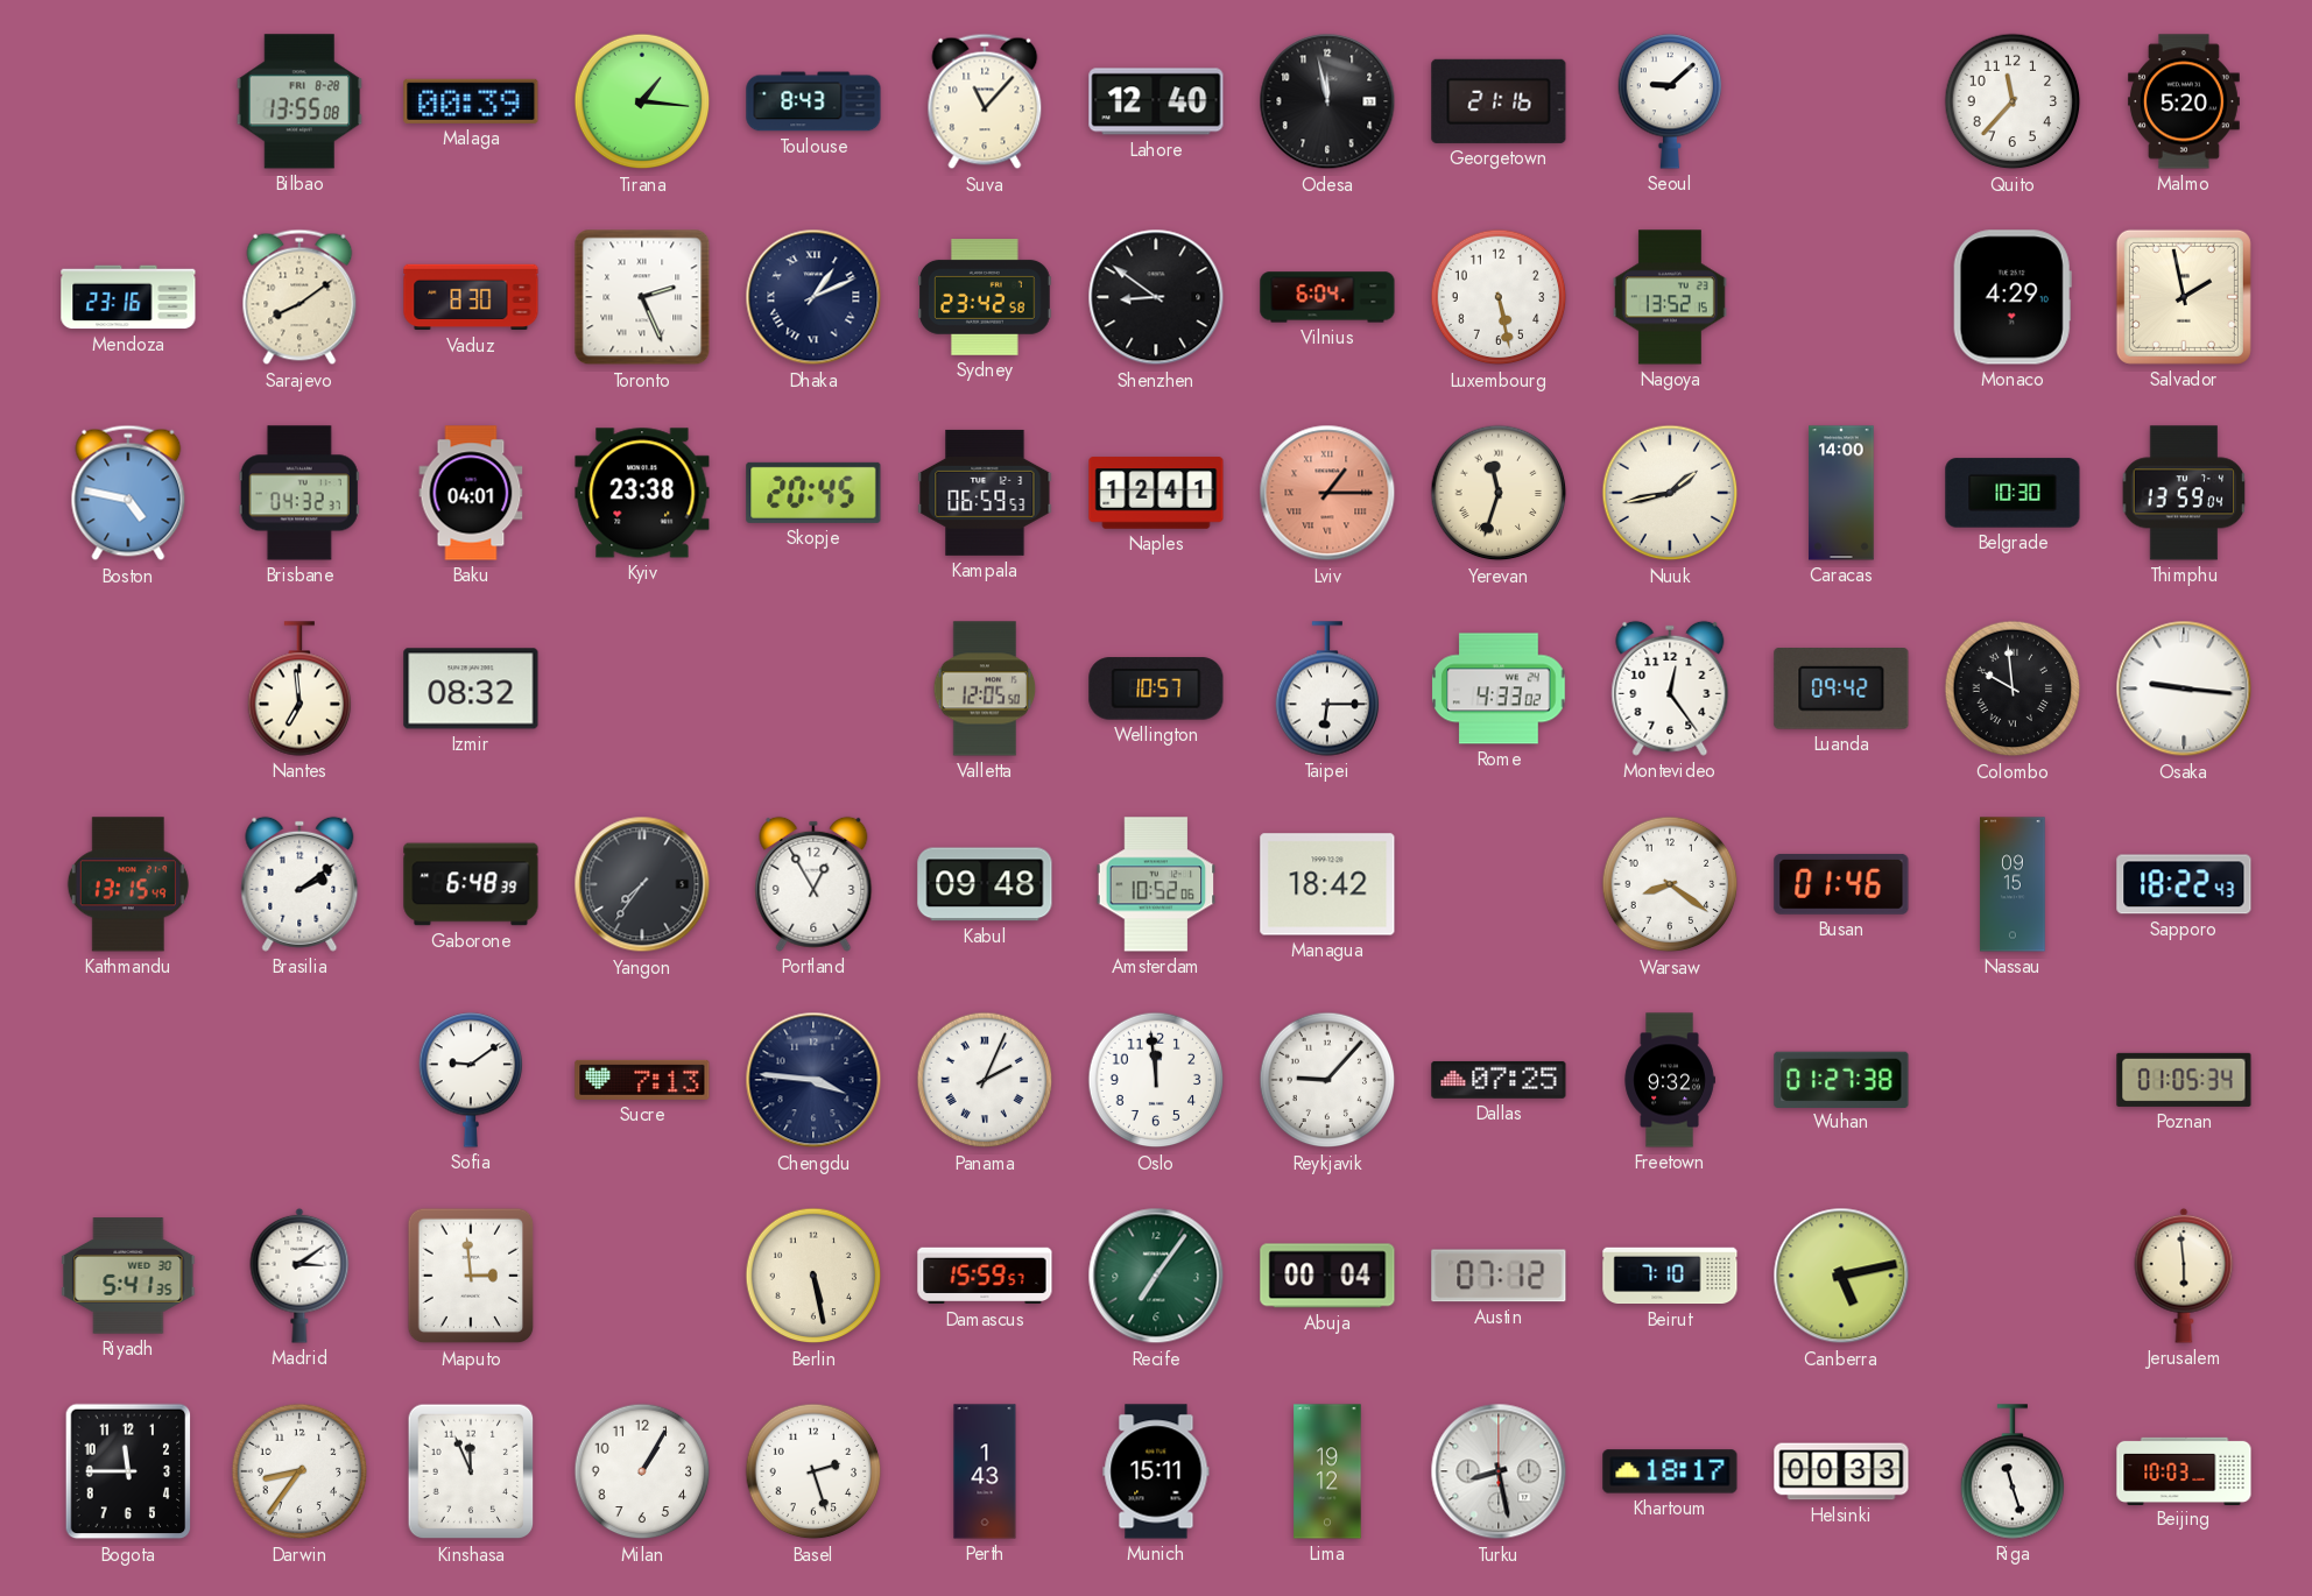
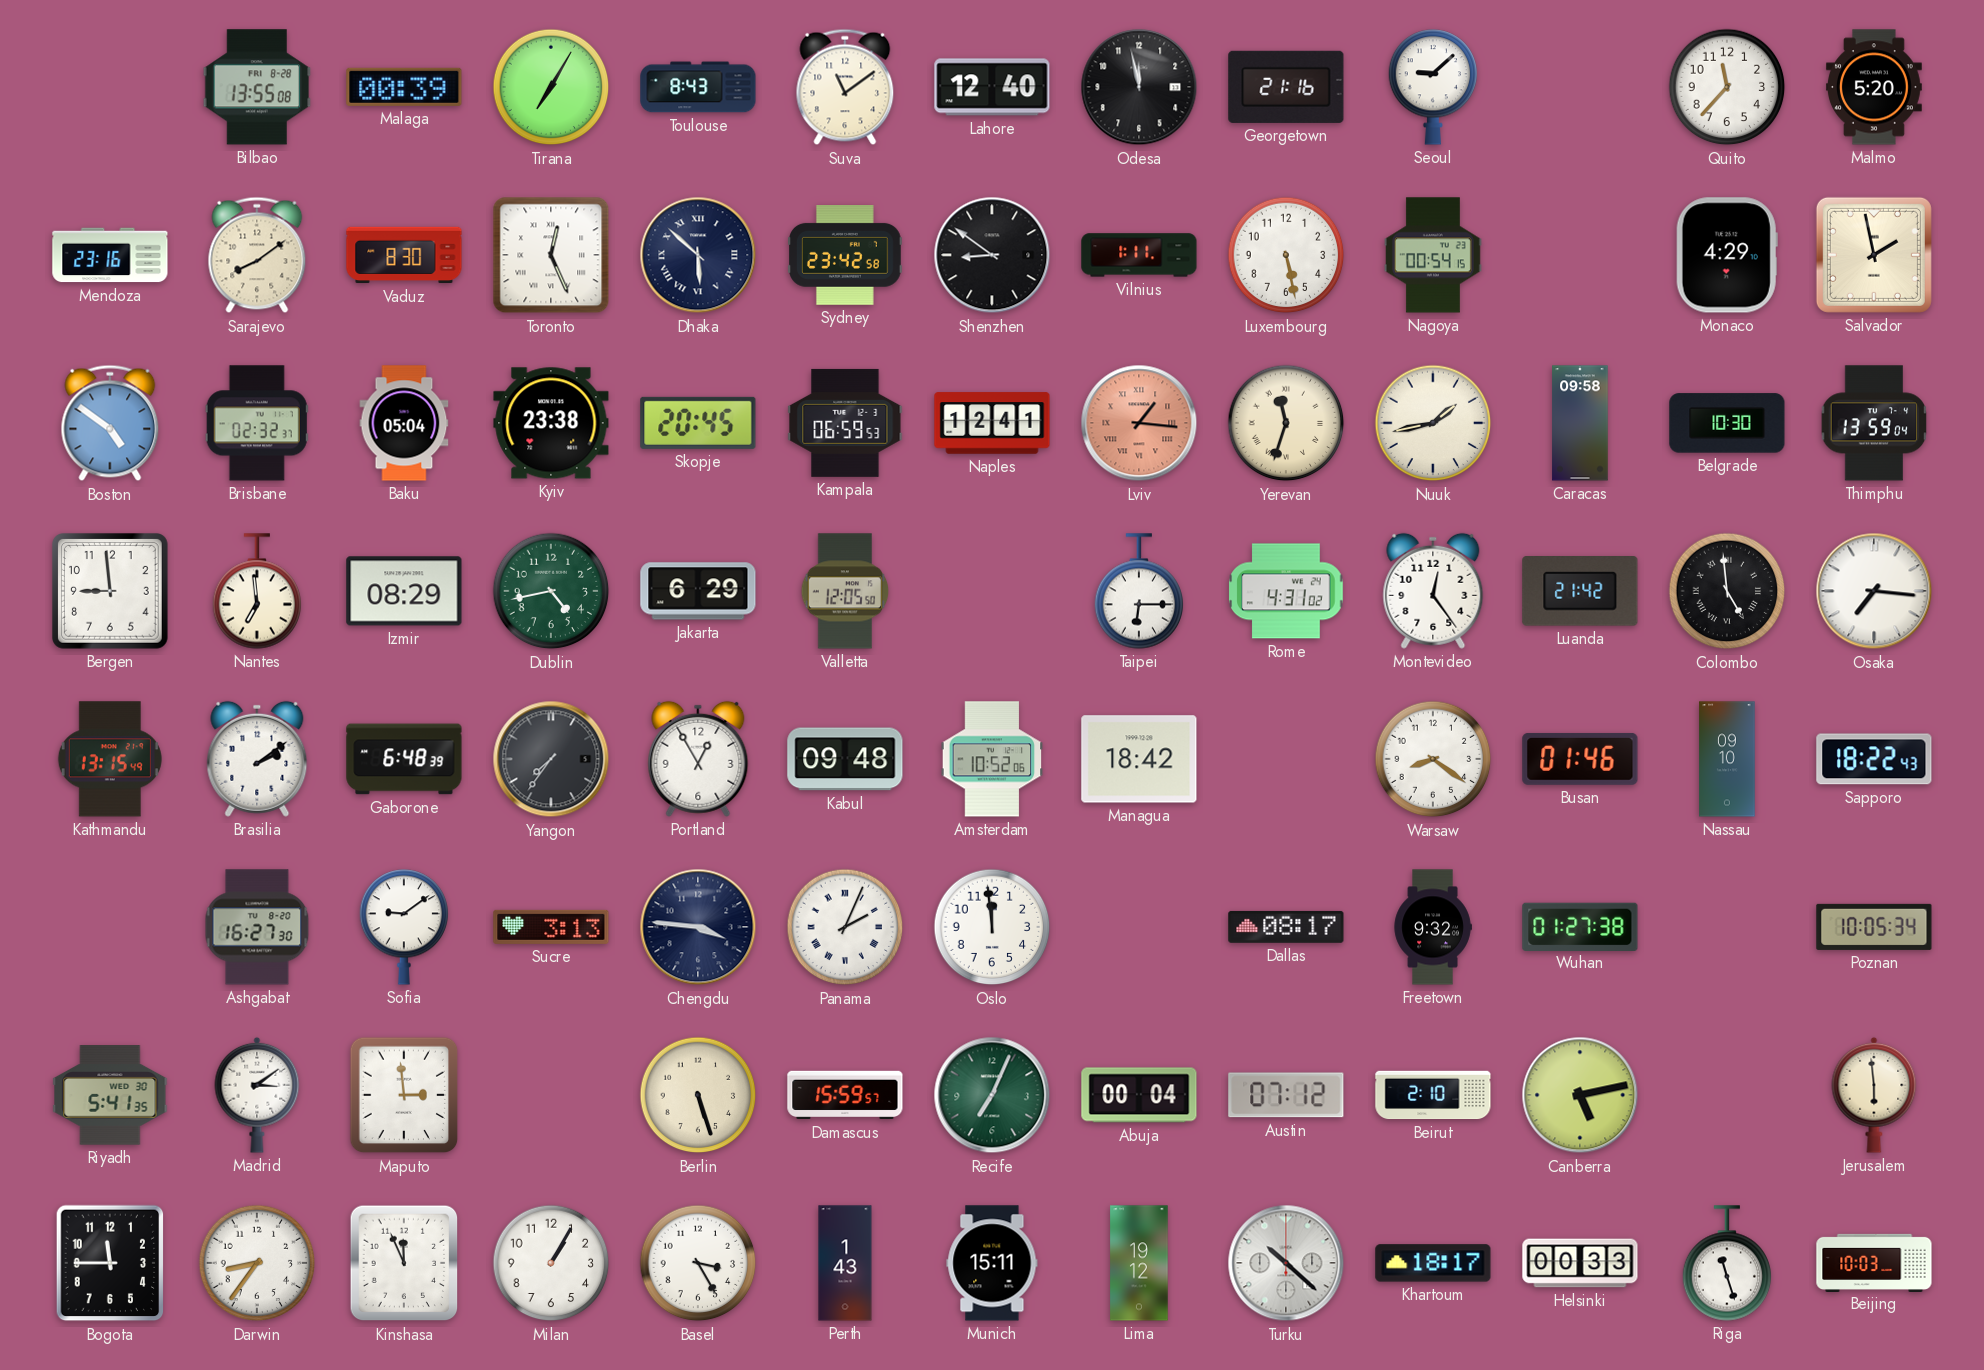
Tirana: 1:16 -> 7:05 (551, 87)
Suva: 11:07 -> 11:09 (845, 87)
Toronto: 2:26 -> 12:26 (551, 255)
Dhaka: 1:11 -> 5:52 (698, 255)
Vilnius: 6:04 -> 1:11 (1139, 255)
Nagoya: 13:52 -> 00:54 (1433, 255)
Boston: 4:47 -> 4:51 (110, 423)
Brisbane: 04:32 -> 02:32 (257, 423)
Baku: 04:01 -> 05:04 (404, 423)
Lviv: 1:15 -> 1:16 (1139, 423)
Caracas: 14:00 -> 09:58 (1580, 423)
Bergen: none -> 8:59 (111, 592)
Izmir: 08:32 -> 08:29 (404, 591)
Dublin: none -> 4:43 (551, 591)
Jakarta: none -> 6:29 (698, 591)
Wellington: 10:57 -> none (1156, 688)
Rome: 4:33 -> 4:31 (1286, 591)
Luanda: 09:42 -> 21:42 (1580, 592)
Colombo: 9:59 -> 4:59 (1727, 591)
Osaka: 9:16 -> 7:16 (1874, 591)
Nassau: 09:15 -> 09:10 (1727, 759)
Ashgabat: none -> 16:27 (257, 927)
Sucre: 7:13 -> 3:13 (551, 927)
Reykjavik: 9:07 -> none (1327, 1080)
Dallas: 07:25 -> 08:17 (1286, 927)
Poznan: 01:05 -> 10:05 (1874, 927)
Berlin: 5:28 -> 5:27 (698, 1095)
Recife: 7:06 -> 7:04 (992, 1095)
Beirut: 7:10 -> 2:10 (1433, 1095)
Basel: 2:27 -> 3:25 (698, 1263)
Turku: 8:28 -> 10:22 (1286, 1263)
